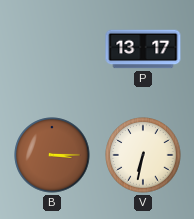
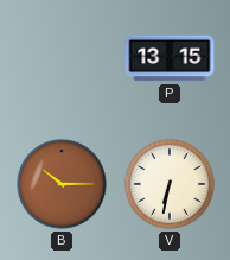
P: 13:17 -> 13:15 (170, 58)
B: 3:15 -> 10:15 (62, 184)
